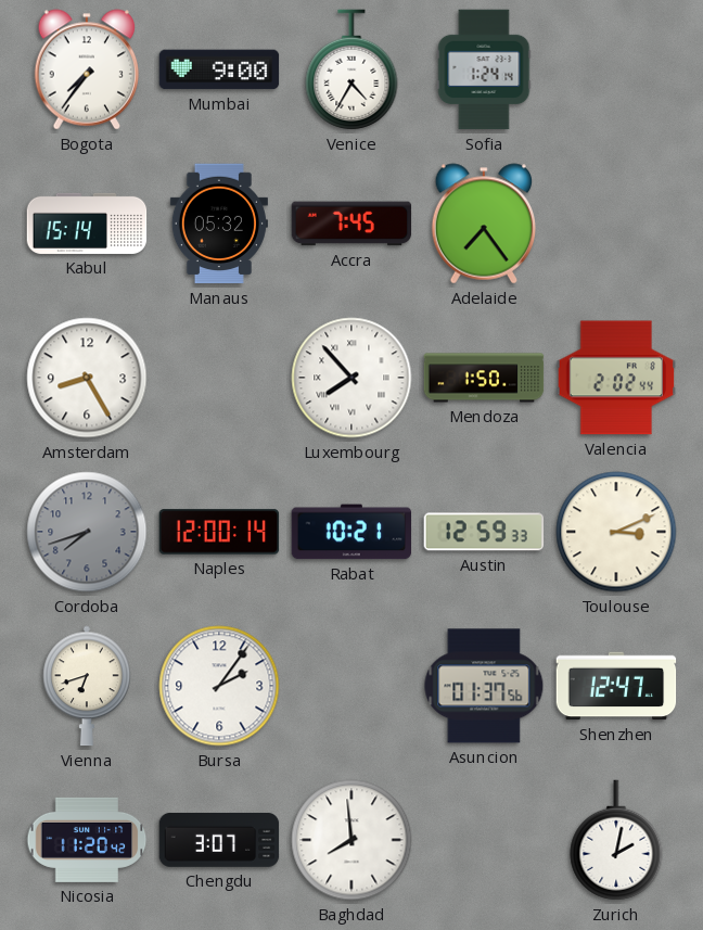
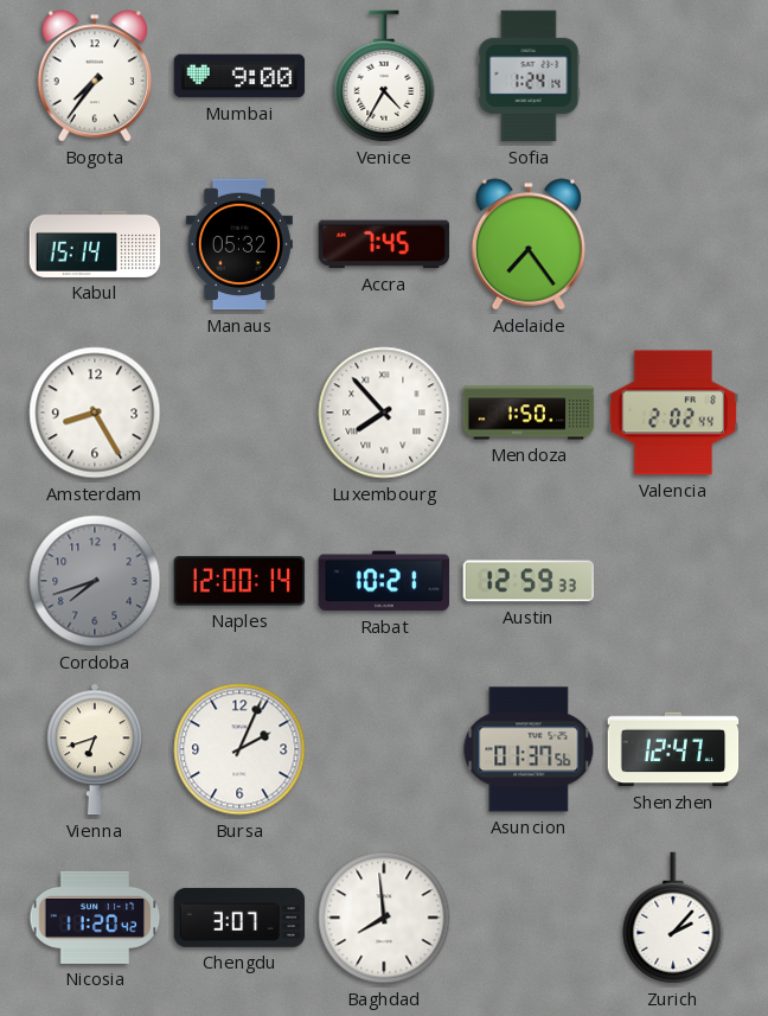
Toulouse: 3:11 -> none (616, 532)
Bursa: 2:06 -> 2:04 (239, 749)
Zurich: 2:02 -> 2:07 (673, 918)
